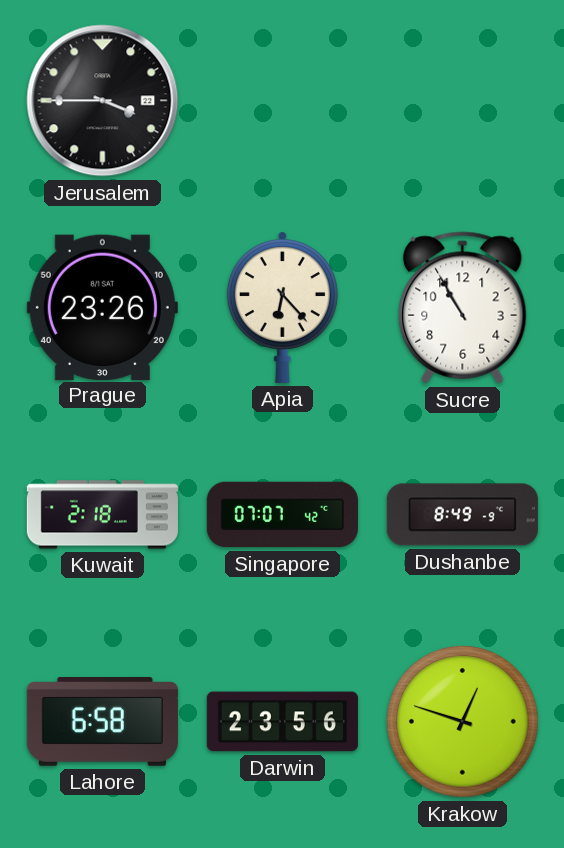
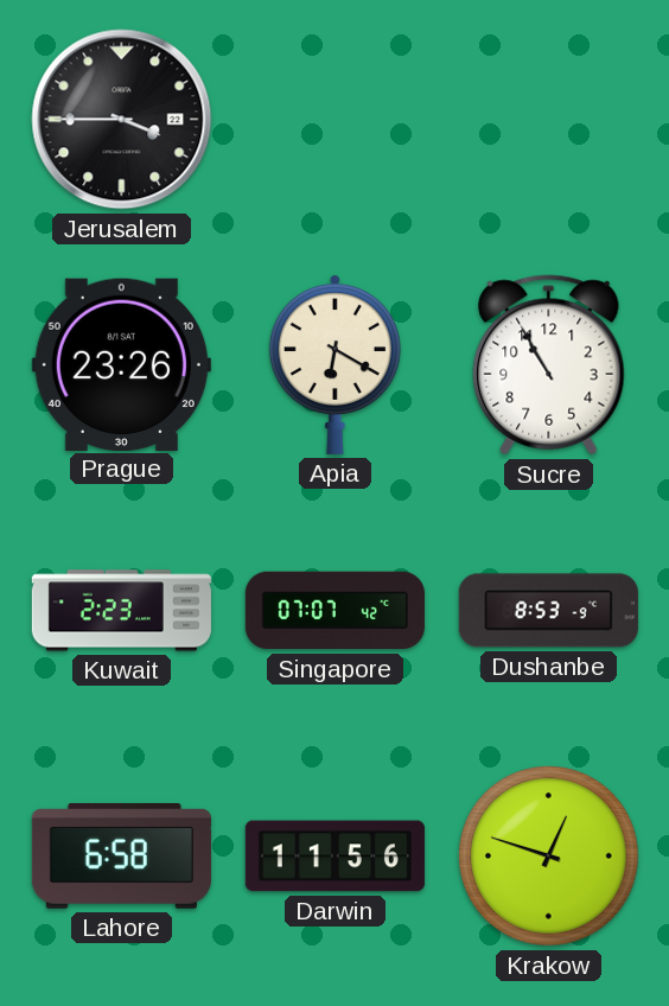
Apia: 6:23 -> 6:20 (334, 365)
Kuwait: 2:18 -> 2:23 (121, 611)
Dushanbe: 8:49 -> 8:53 (548, 611)
Darwin: 23:56 -> 11:56 (334, 857)
